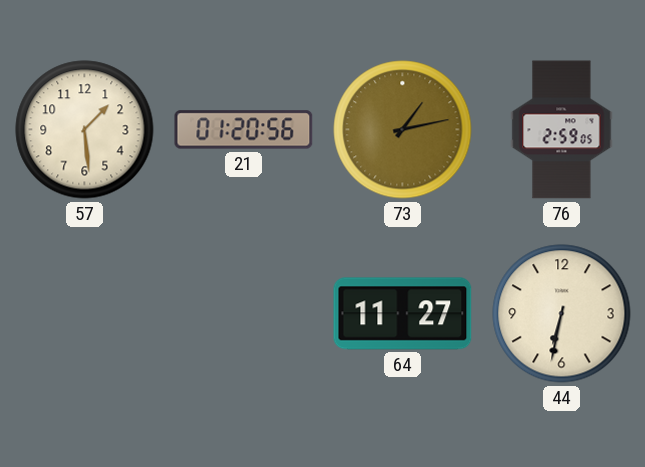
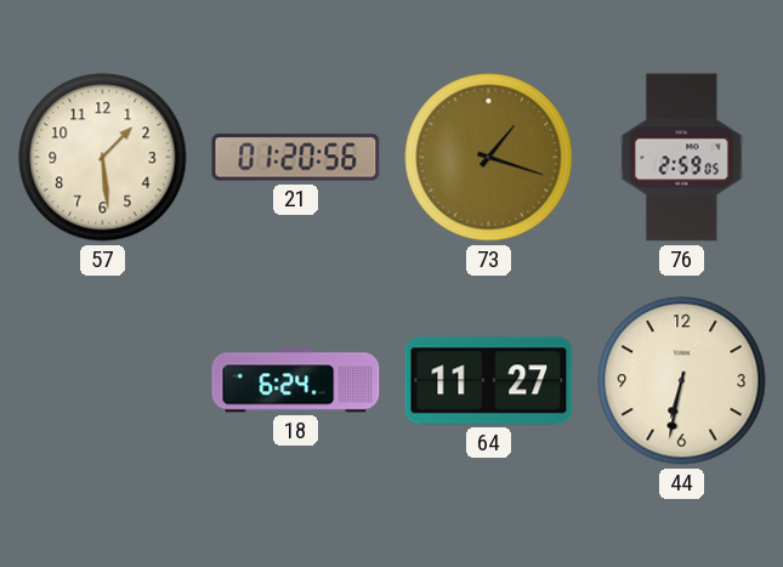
73: 1:13 -> 1:18 (489, 158)
18: none -> 6:24 (296, 381)
